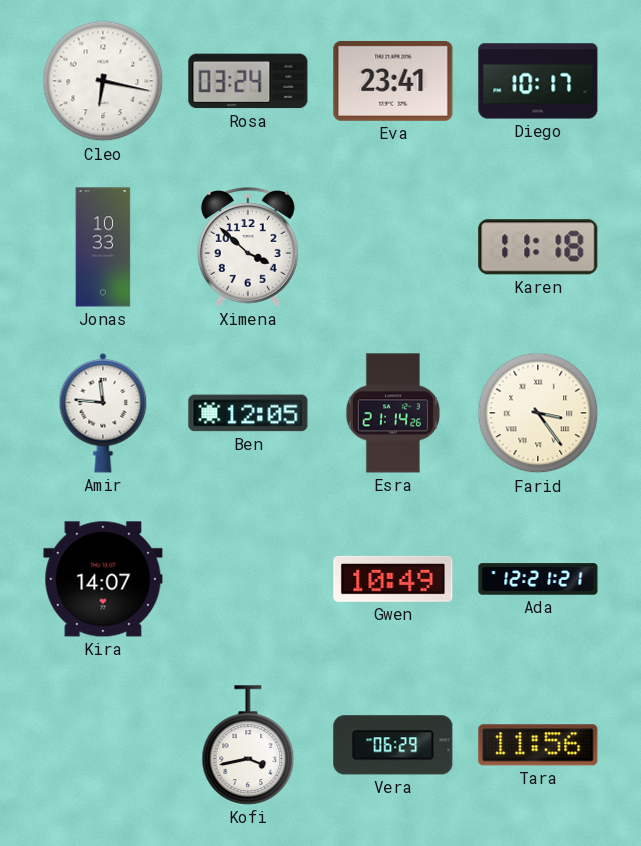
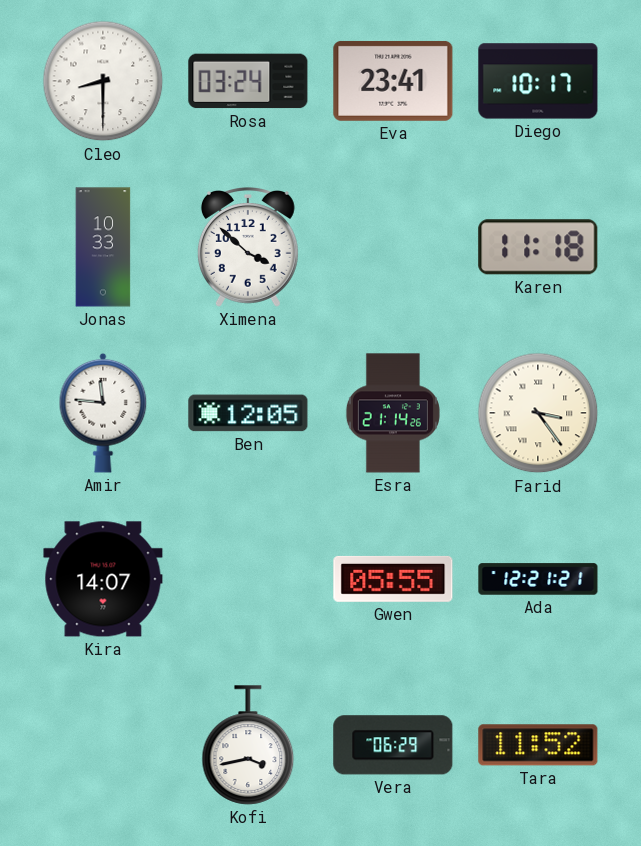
Cleo: 6:17 -> 8:30 (103, 81)
Gwen: 10:49 -> 05:55 (393, 579)
Tara: 11:56 -> 11:52 (538, 745)
